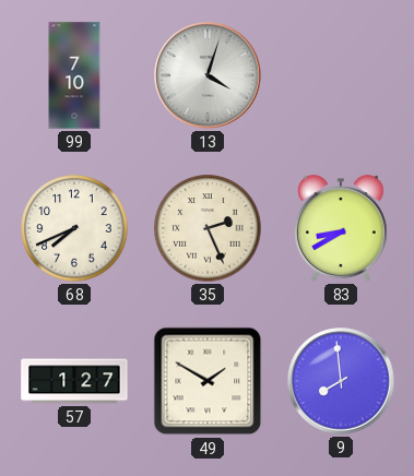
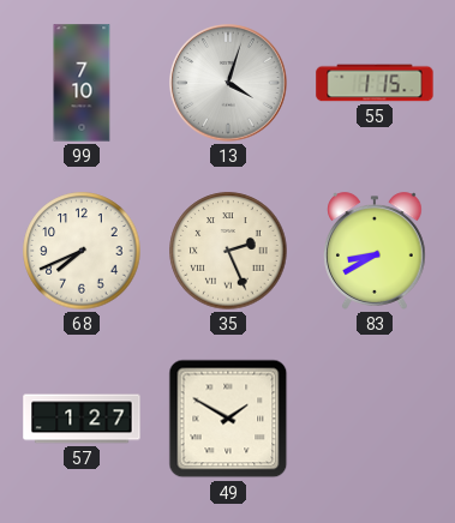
55: none -> 1:15 (375, 83)
9: 7:59 -> none (341, 381)
